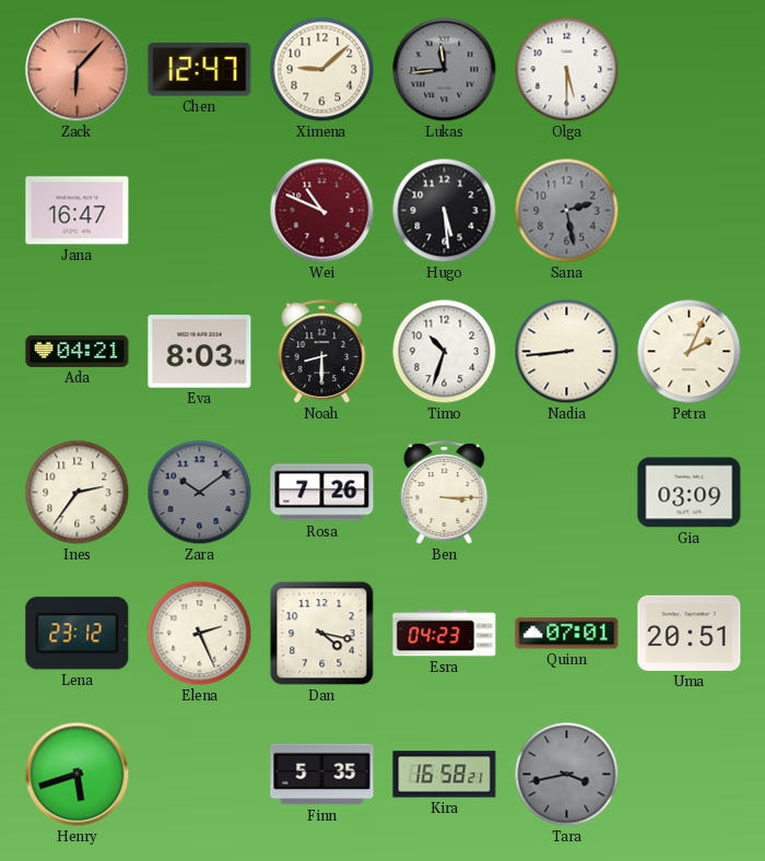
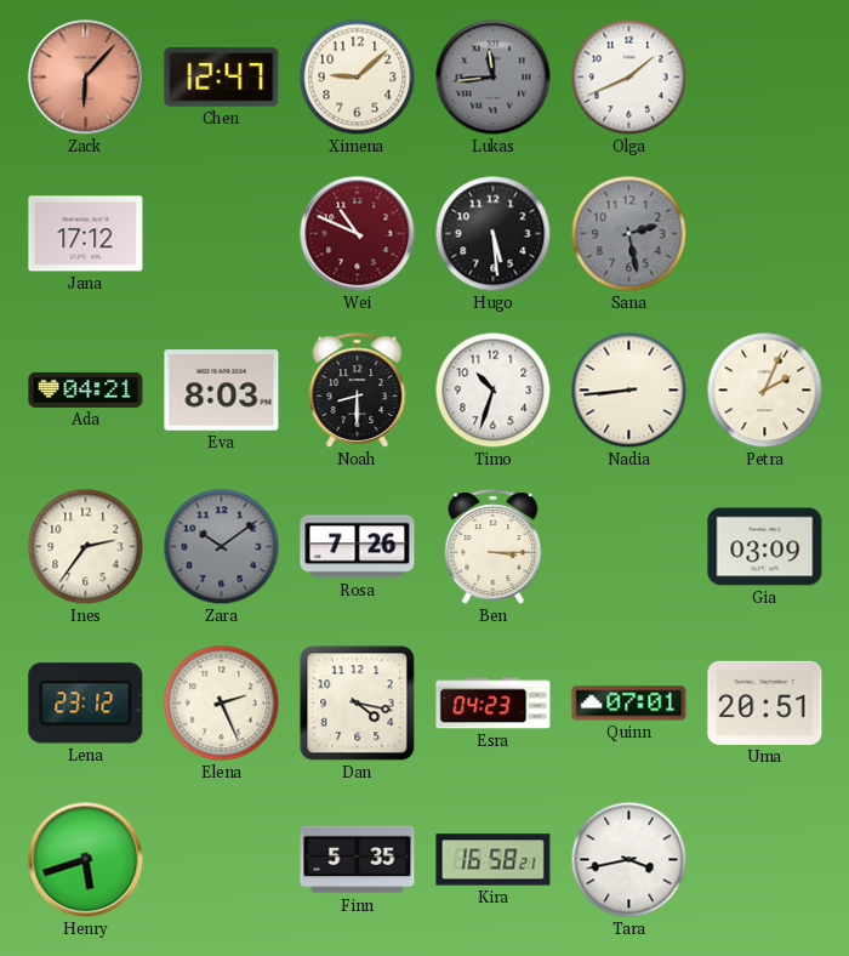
Olga: 5:30 -> 1:41 (629, 78)
Jana: 16:47 -> 17:12 (86, 234)
Tara dial: grey -> white (629, 860)
